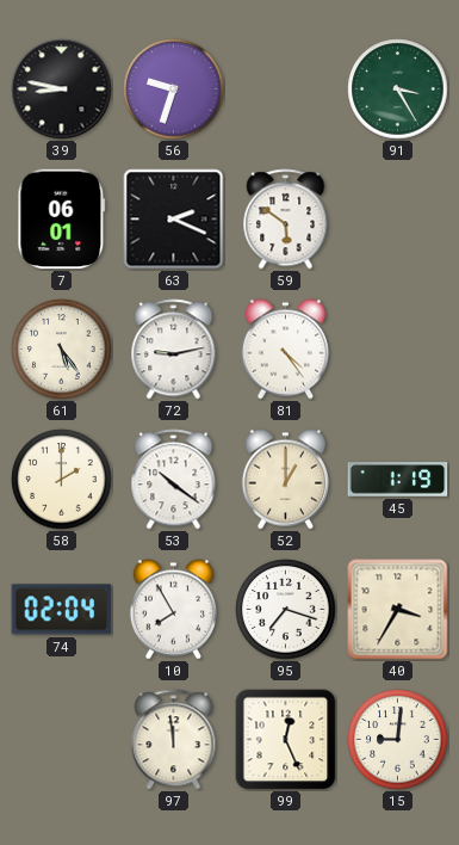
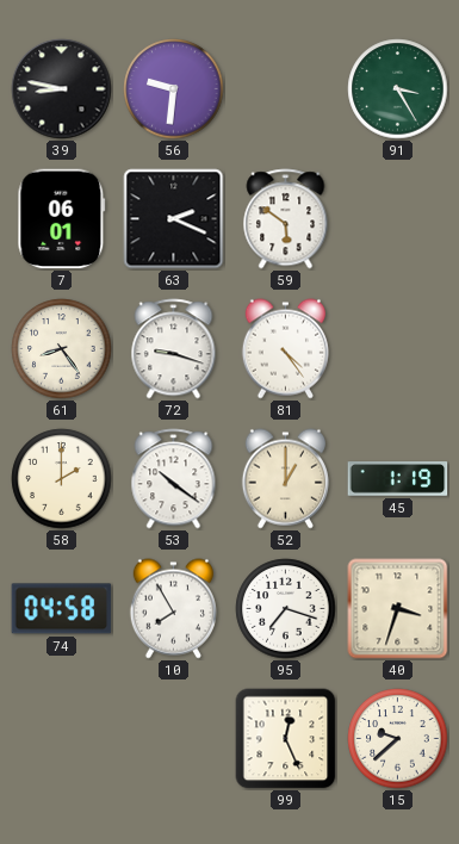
56: 9:33 -> 9:31 (174, 89)
61: 5:24 -> 8:24 (62, 349)
72: 9:13 -> 9:18 (174, 349)
74: 02:04 -> 04:58 (62, 609)
40: 3:35 -> 3:33 (398, 609)
97: 11:59 -> none (174, 740)
15: 9:01 -> 9:38 (398, 739)
